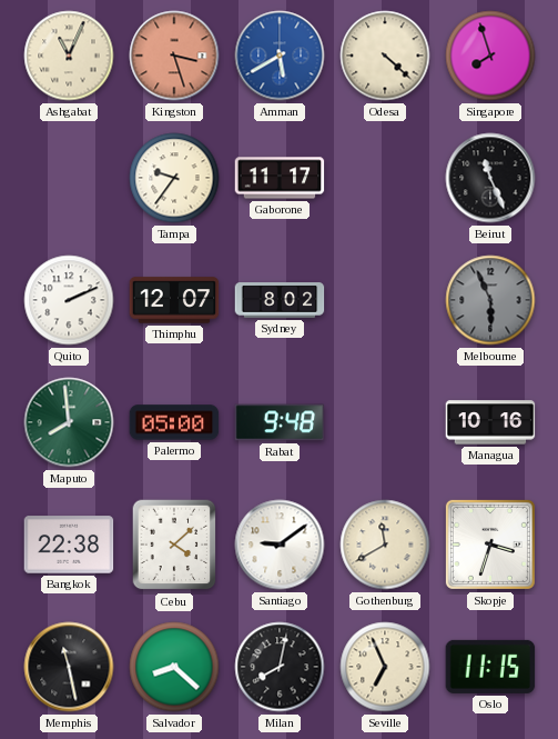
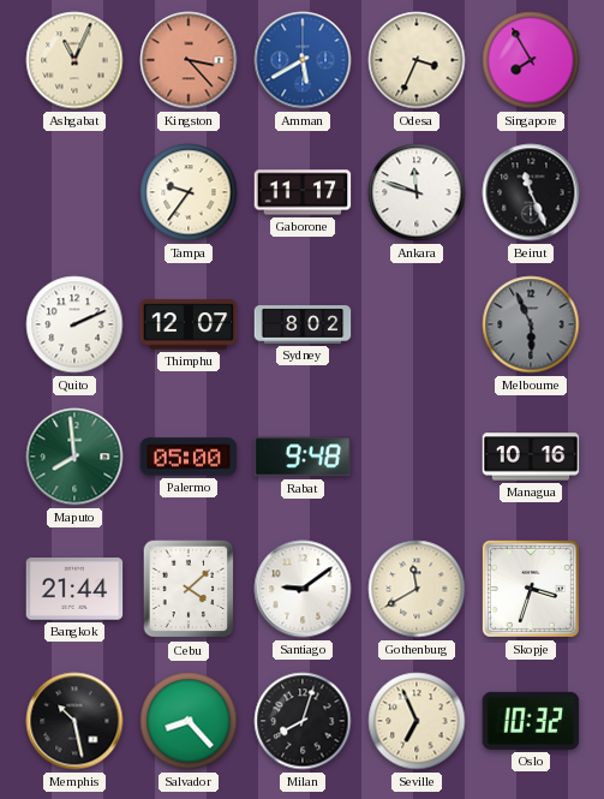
Kingston: 3:27 -> 3:23 (189, 60)
Odesa: 4:22 -> 3:34 (417, 60)
Singapore: 7:57 -> 7:55 (531, 60)
Ankara: none -> 11:48 (417, 192)
Bangkok: 22:38 -> 21:44 (74, 589)
Memphis: 11:28 -> 10:28 (74, 721)
Salvador: 8:22 -> 8:23 (189, 721)
Milan: 8:02 -> 8:03 (303, 721)
Oslo: 11:15 -> 10:32 (531, 721)
